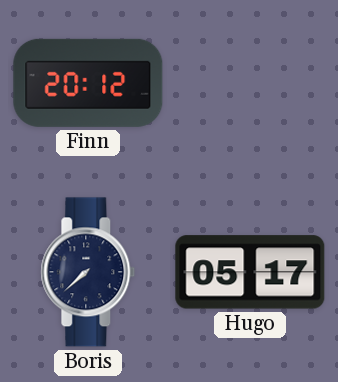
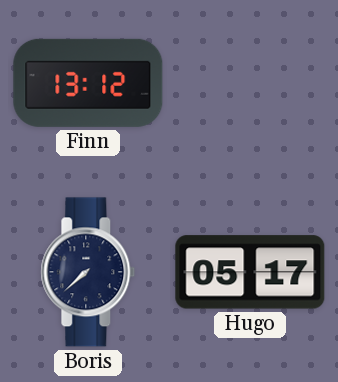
Finn: 20:12 -> 13:12 (88, 83)
